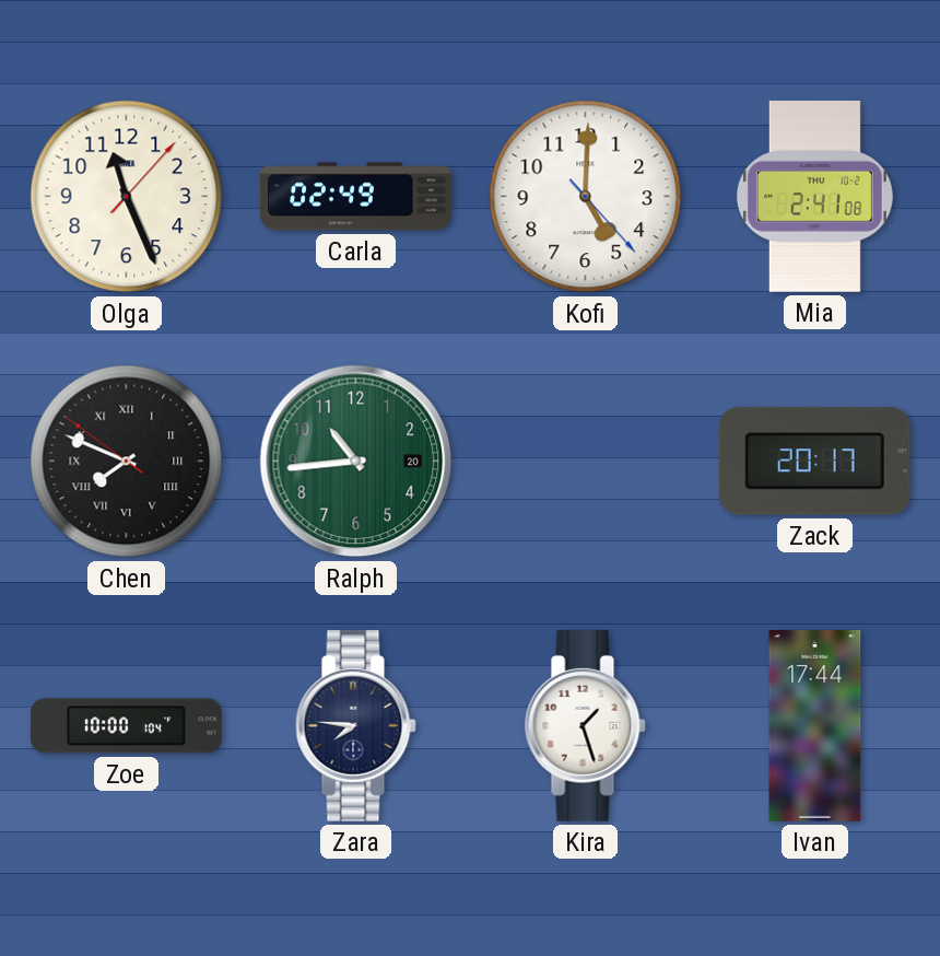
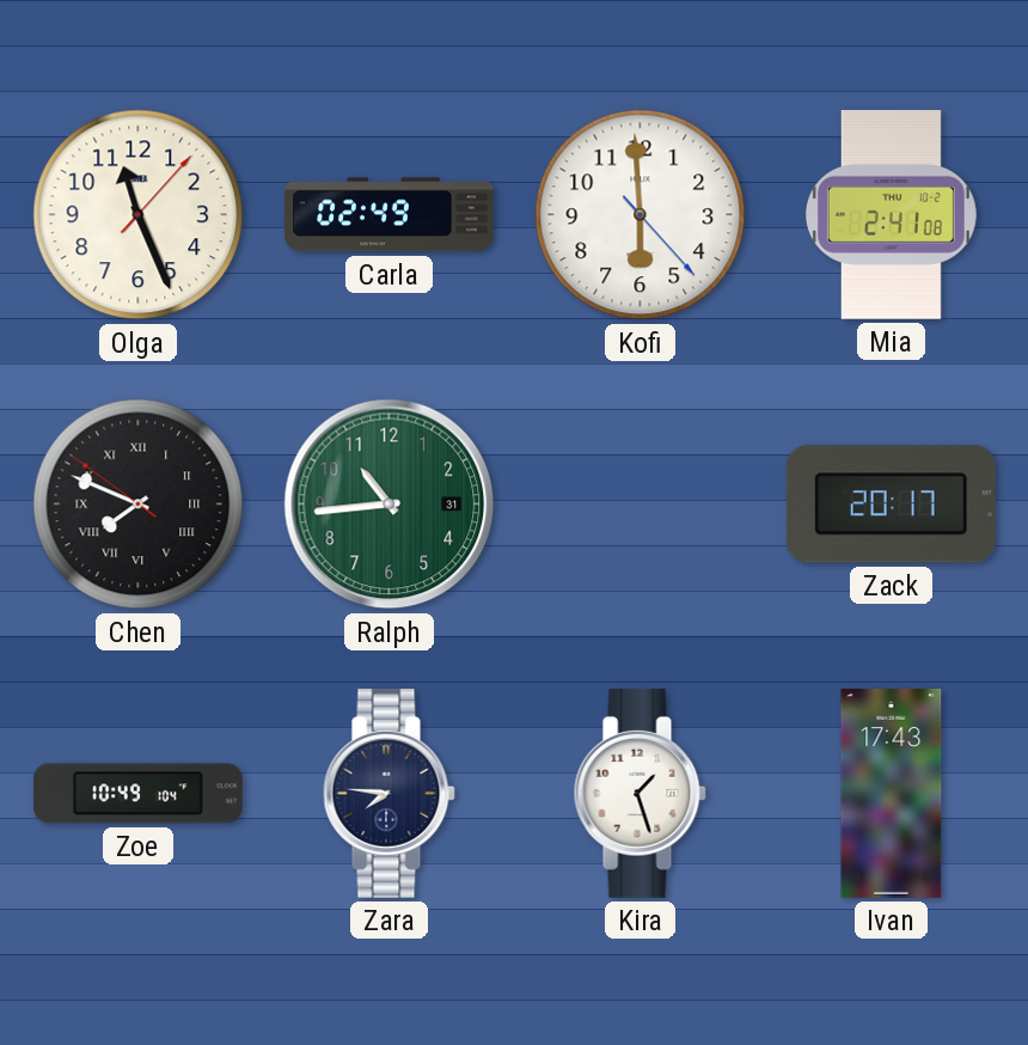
Kofi: 5:00 -> 5:59 (641, 215)
Ralph date: 20 -> 31 (390, 505)
Zoe: 10:00 -> 10:49 (137, 794)
Ivan: 17:44 -> 17:43 (892, 794)
